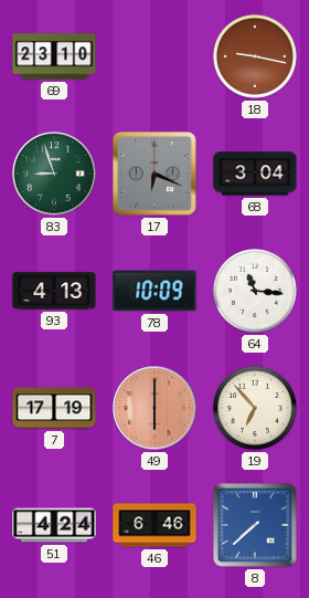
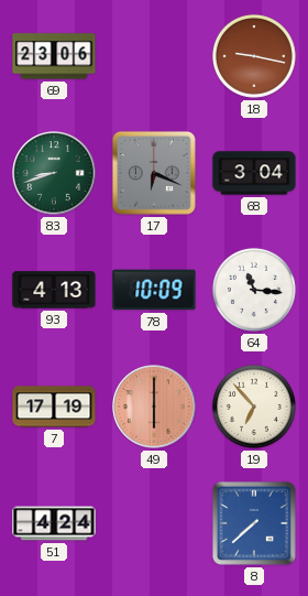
69: 23:10 -> 23:06 (54, 56)
83: 8:57 -> 8:42 (54, 173)
46: 6:46 -> none (154, 525)
